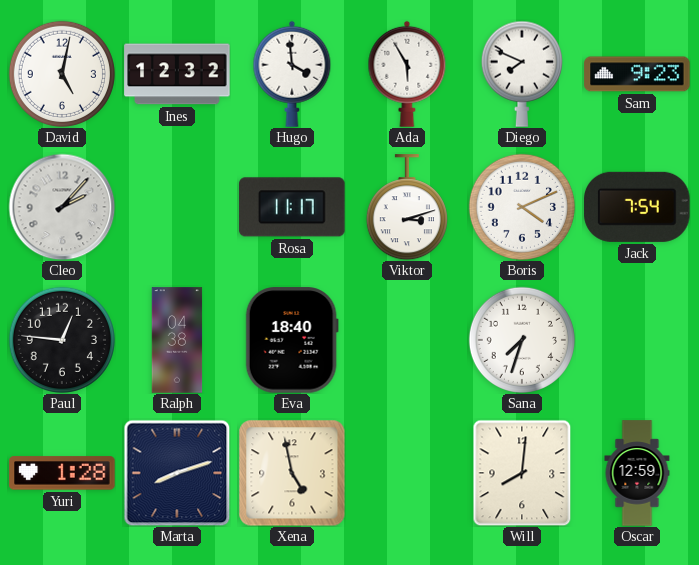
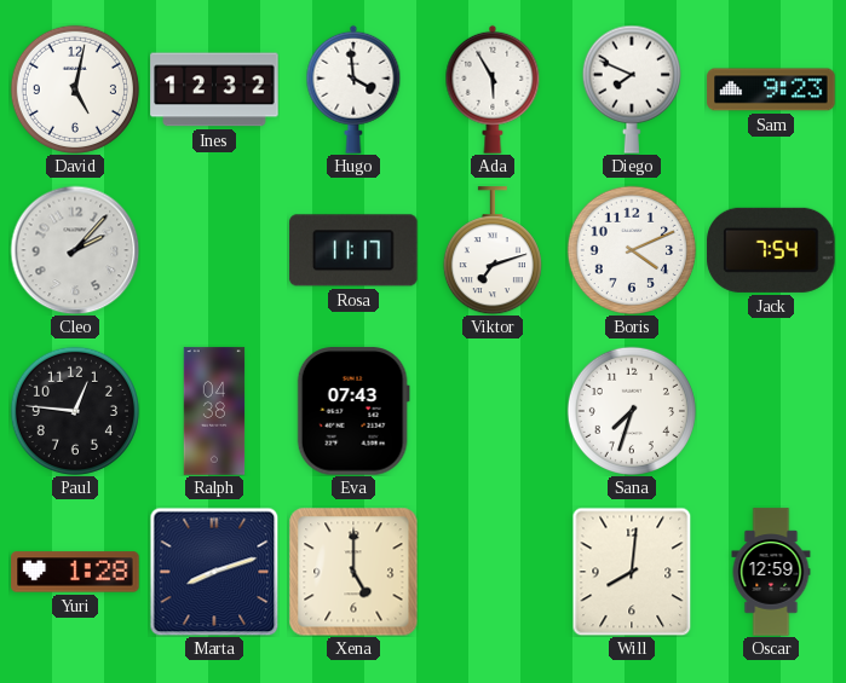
Viktor: 3:12 -> 7:12 (493, 250)
Eva: 18:40 -> 07:43 (353, 411)
Xena: 4:58 -> 5:00 (353, 572)
